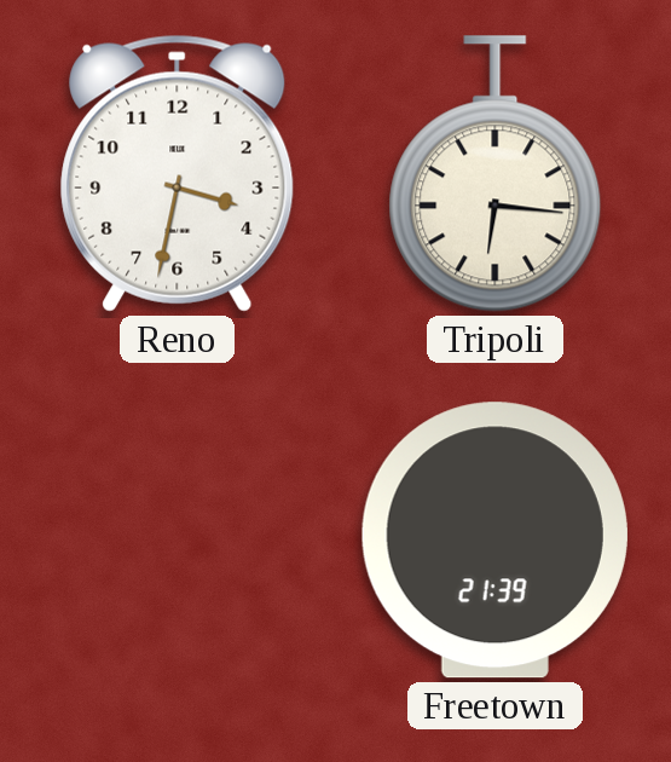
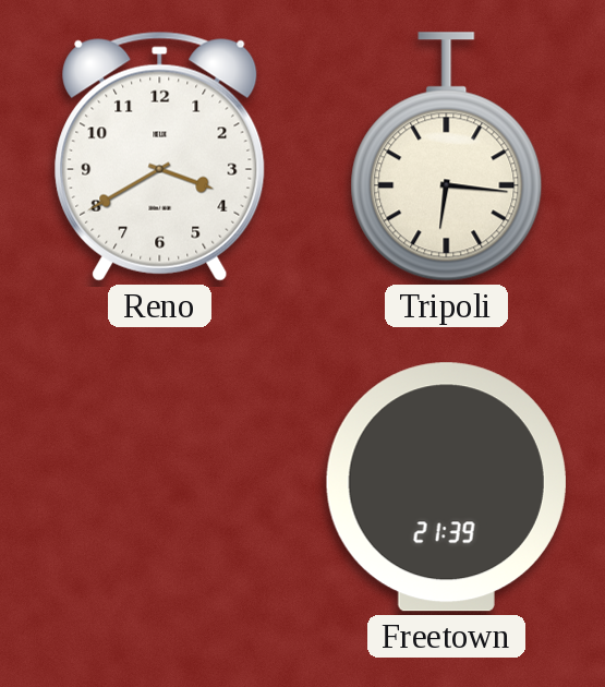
Reno: 3:32 -> 3:40 (160, 156)
